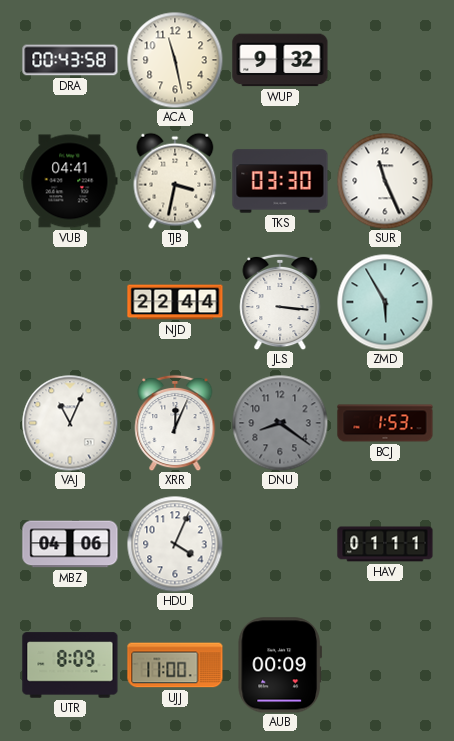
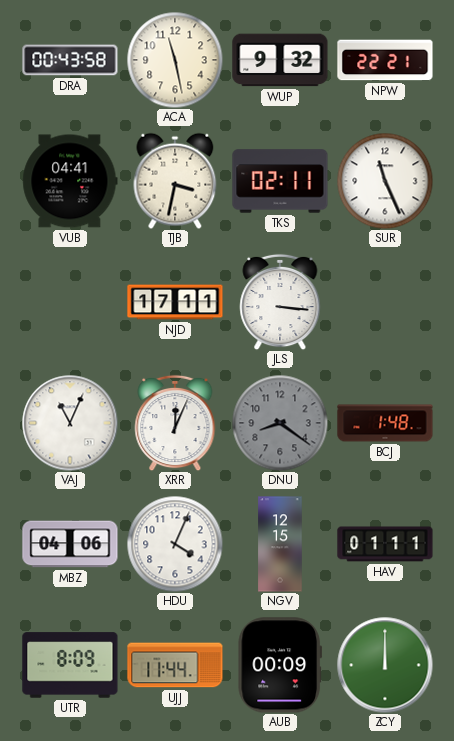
NPW: none -> 22:21 (385, 60)
TKS: 03:30 -> 02:11 (280, 181)
NJD: 22:44 -> 17:11 (175, 302)
ZMD: 5:55 -> none (385, 302)
BCJ: 1:53 -> 1:48 (385, 423)
NGV: none -> 12:15 (280, 544)
UJJ: 11:00 -> 11:44 (175, 665)
ZCY: none -> 12:00 (385, 665)
